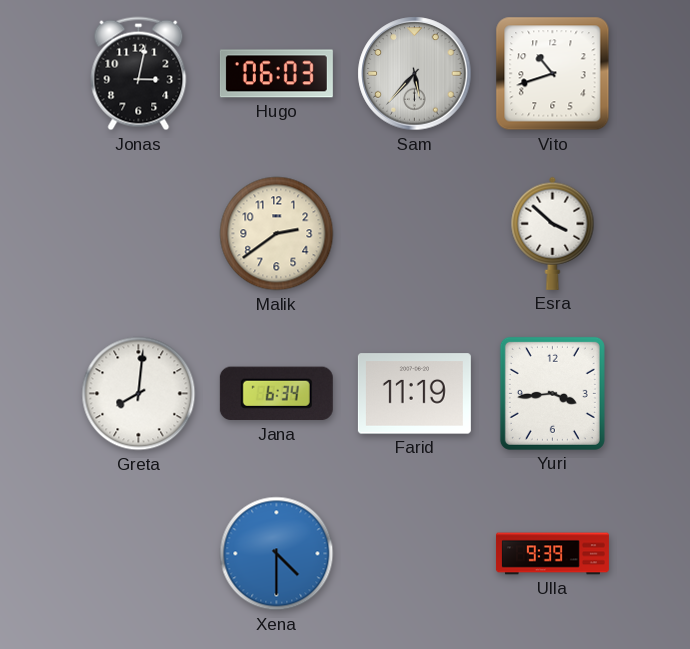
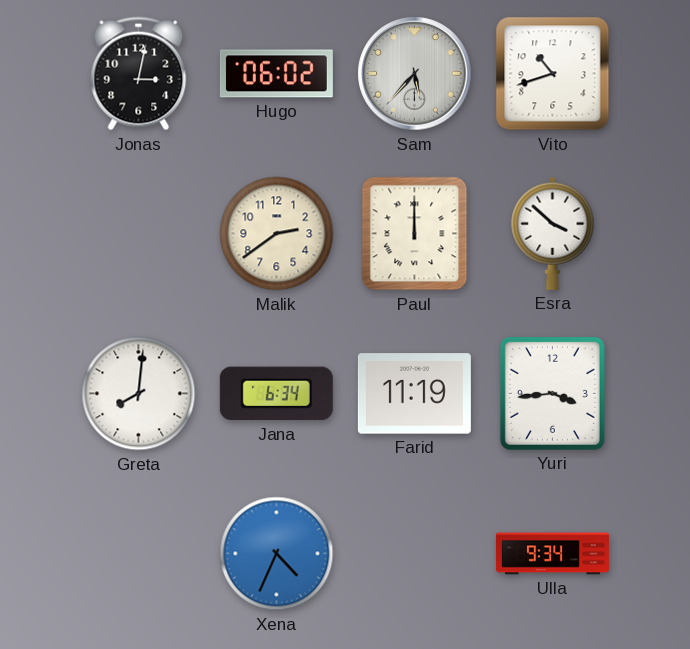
Hugo: 06:03 -> 06:02 (276, 74)
Paul: none -> 12:00 (415, 234)
Xena: 4:30 -> 4:34 (277, 554)
Ulla: 9:39 -> 9:34 (552, 554)
